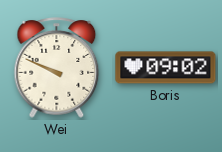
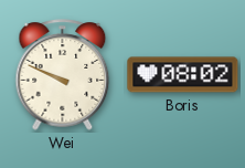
Boris: 09:02 -> 08:02 (183, 75)
